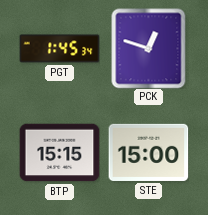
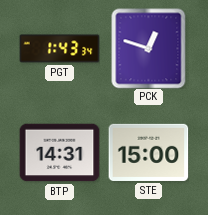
PGT: 1:45 -> 1:43 (59, 49)
BTP: 15:15 -> 14:31 (59, 153)
